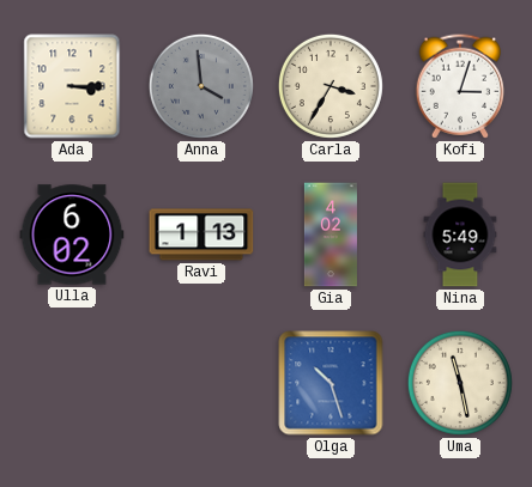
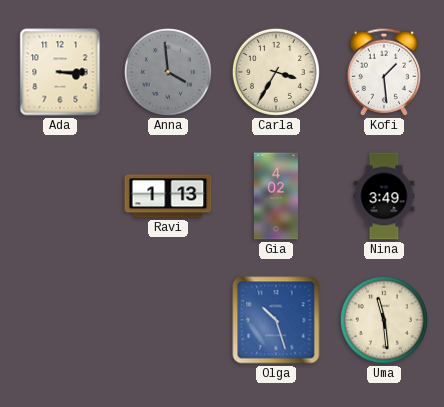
Kofi: 3:03 -> 1:29 (383, 72)
Ulla: 6:02 -> none (72, 235)
Nina: 5:49 -> 3:49 (384, 196)
Uma: 11:28 -> 11:29 (384, 320)
